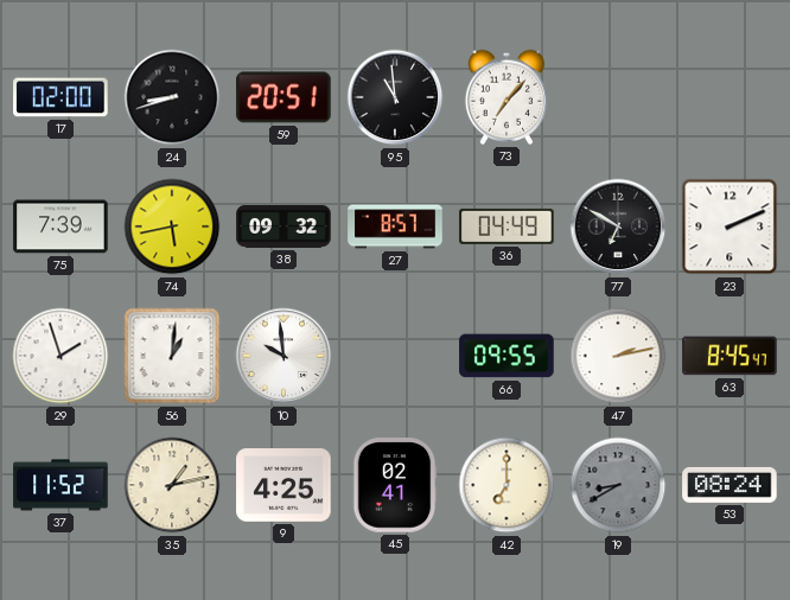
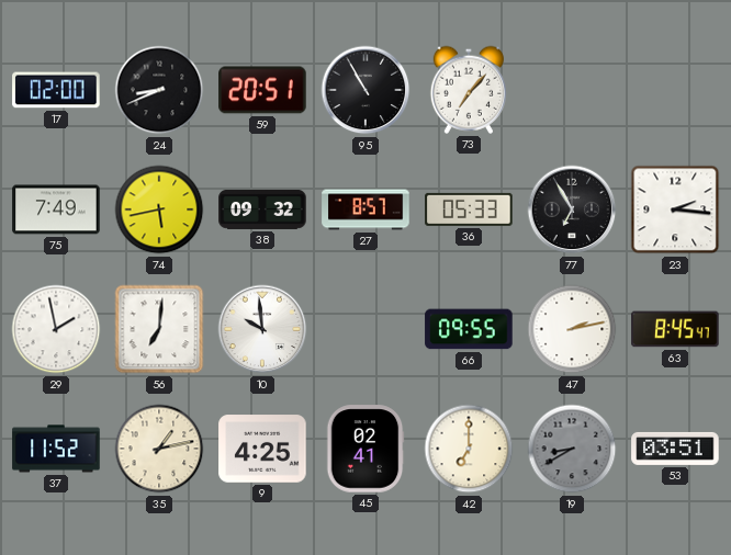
24: 8:42 -> 8:41 (159, 90)
95: 10:59 -> 10:55 (365, 90)
75: 7:39 -> 7:49 (56, 209)
36: 04:49 -> 05:33 (469, 209)
77: 6:50 -> 6:55 (572, 209)
23: 2:11 -> 2:16 (675, 209)
29: 1:57 -> 1:58 (56, 329)
56: 1:01 -> 7:01 (159, 329)
53: 08:24 -> 03:51 (675, 449)
